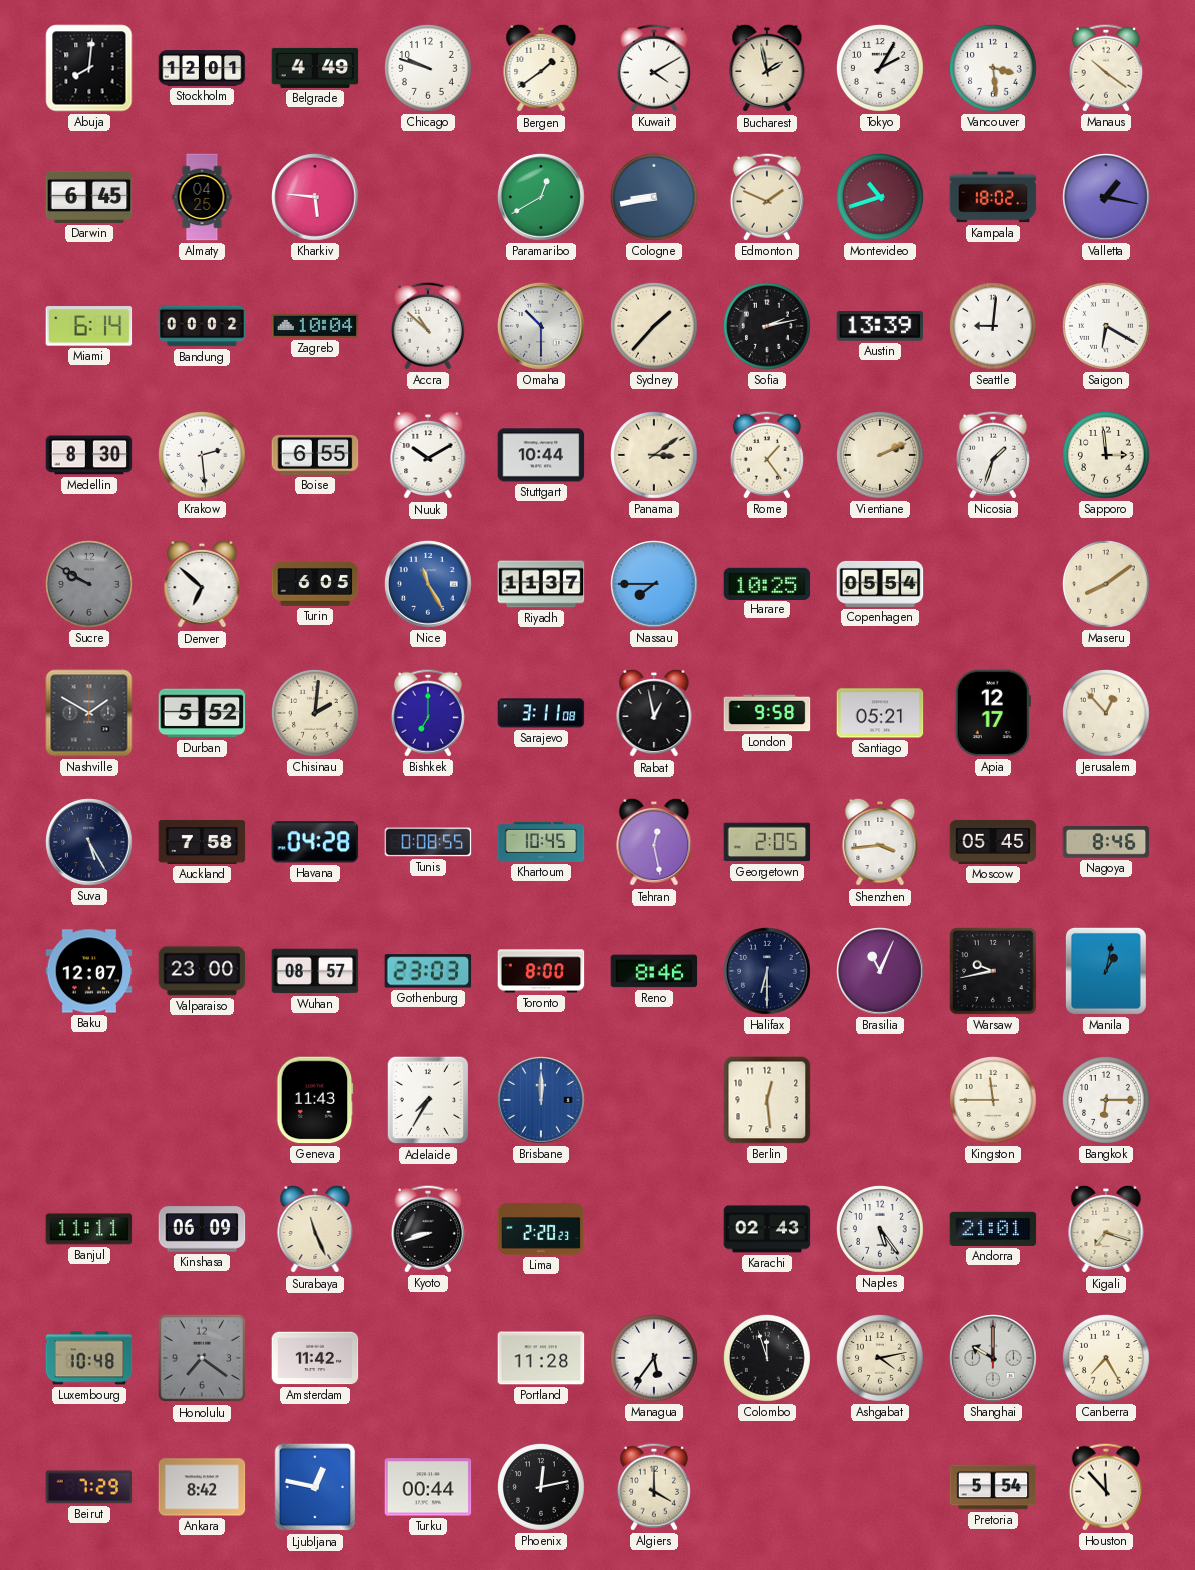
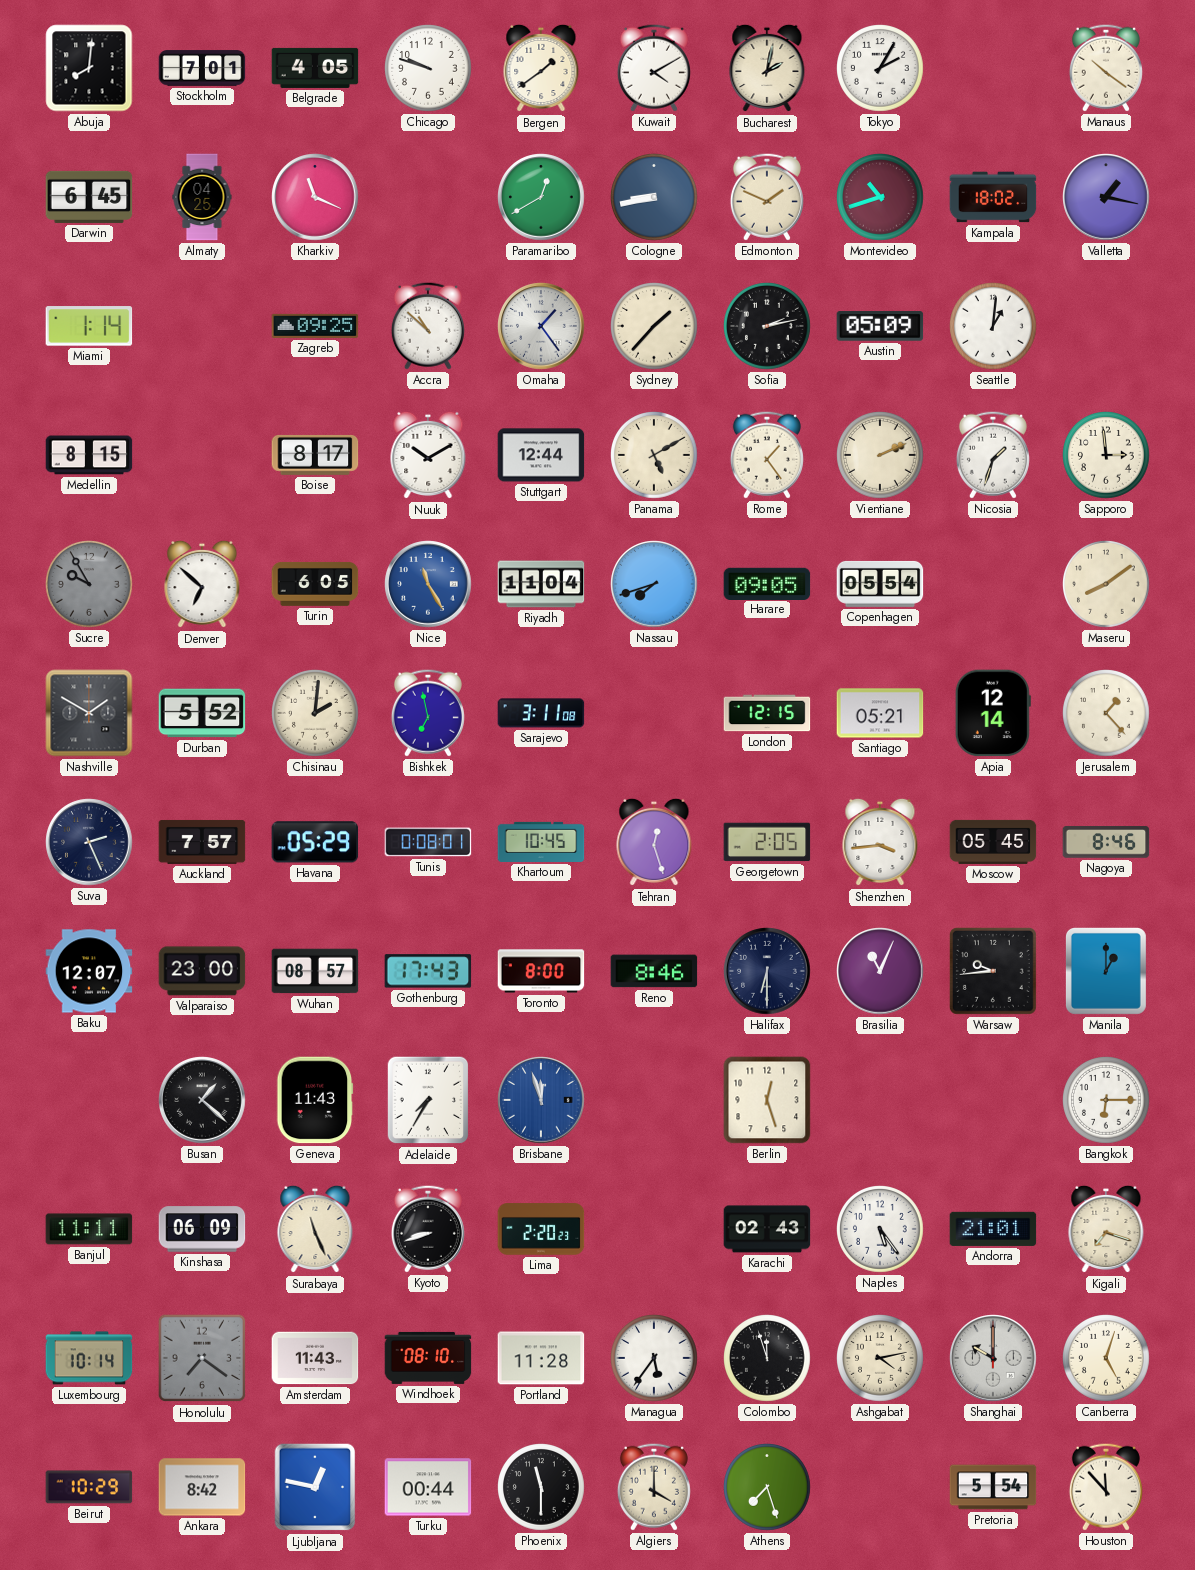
Stockholm: 12:01 -> 7:01 (202, 68)
Belgrade: 4:49 -> 4:05 (315, 68)
Bucharest: 1:58 -> 2:02 (767, 68)
Vancouver: 3:29 -> none (994, 69)
Kharkiv: 5:46 -> 11:19 (315, 197)
Miami: 6:14 -> 1:14 (89, 326)
Bandung: 00:02 -> none (202, 326)
Zagreb: 10:04 -> 09:25 (315, 326)
Omaha: 10:30 -> 1:24 (541, 326)
Austin: 13:39 -> 05:09 (880, 326)
Seattle: 9:01 -> 1:01 (994, 327)
Saigon: 6:20 -> none (1107, 327)
Medellin: 8:30 -> 8:15 (89, 455)
Krakow: 2:29 -> none (203, 456)
Boise: 6:55 -> 8:17 (315, 455)
Stuttgart: 10:44 -> 12:44 (541, 455)
Panama: 3:09 -> 5:10 (655, 456)
Sucre: 9:50 -> 9:55 (90, 585)
Riyadh: 11:37 -> 11:04 (541, 584)
Nassau: 7:45 -> 7:42 (654, 584)
Harare: 10:25 -> 09:05 (767, 583)
Bishkek: 7:00 -> 6:58 (428, 713)
Rabat: 12:58 -> none (654, 713)
London: 9:58 -> 12:15 (767, 713)
Apia: 12:17 -> 12:14 (993, 713)
Jerusalem: 12:53 -> 1:23 (1107, 714)
Suva: 5:25 -> 2:26 (89, 842)
Auckland: 7:58 -> 7:57 (202, 842)
Havana: 04:28 -> 05:29 (315, 842)
Tunis: 0:08:55 -> 0:08:01 (428, 842)
Tehran: 12:28 -> 12:27 (654, 842)
Gothenburg: 23:03 -> 17:43 (428, 971)
Warsaw: 9:43 -> 9:44 (993, 971)
Manila: 1:02 -> 1:00 (1106, 971)
Busan: none -> 1:22 (202, 1100)
Brisbane: 12:00 -> 11:57 (541, 1100)
Berlin: 12:29 -> 12:27 (767, 1100)
Kingston: 11:45 -> none (994, 1101)
Luxembourg: 10:48 -> 10:14 (89, 1358)
Amsterdam: 11:42 -> 11:43 (315, 1358)
Windhoek: none -> 08:10 (428, 1358)
Canberra: 7:25 -> 5:03 (1107, 1359)
Beirut: 7:29 -> 10:29 (89, 1487)
Phoenix: 12:13 -> 11:30 (542, 1488)
Athens: none -> 7:27 (768, 1488)
